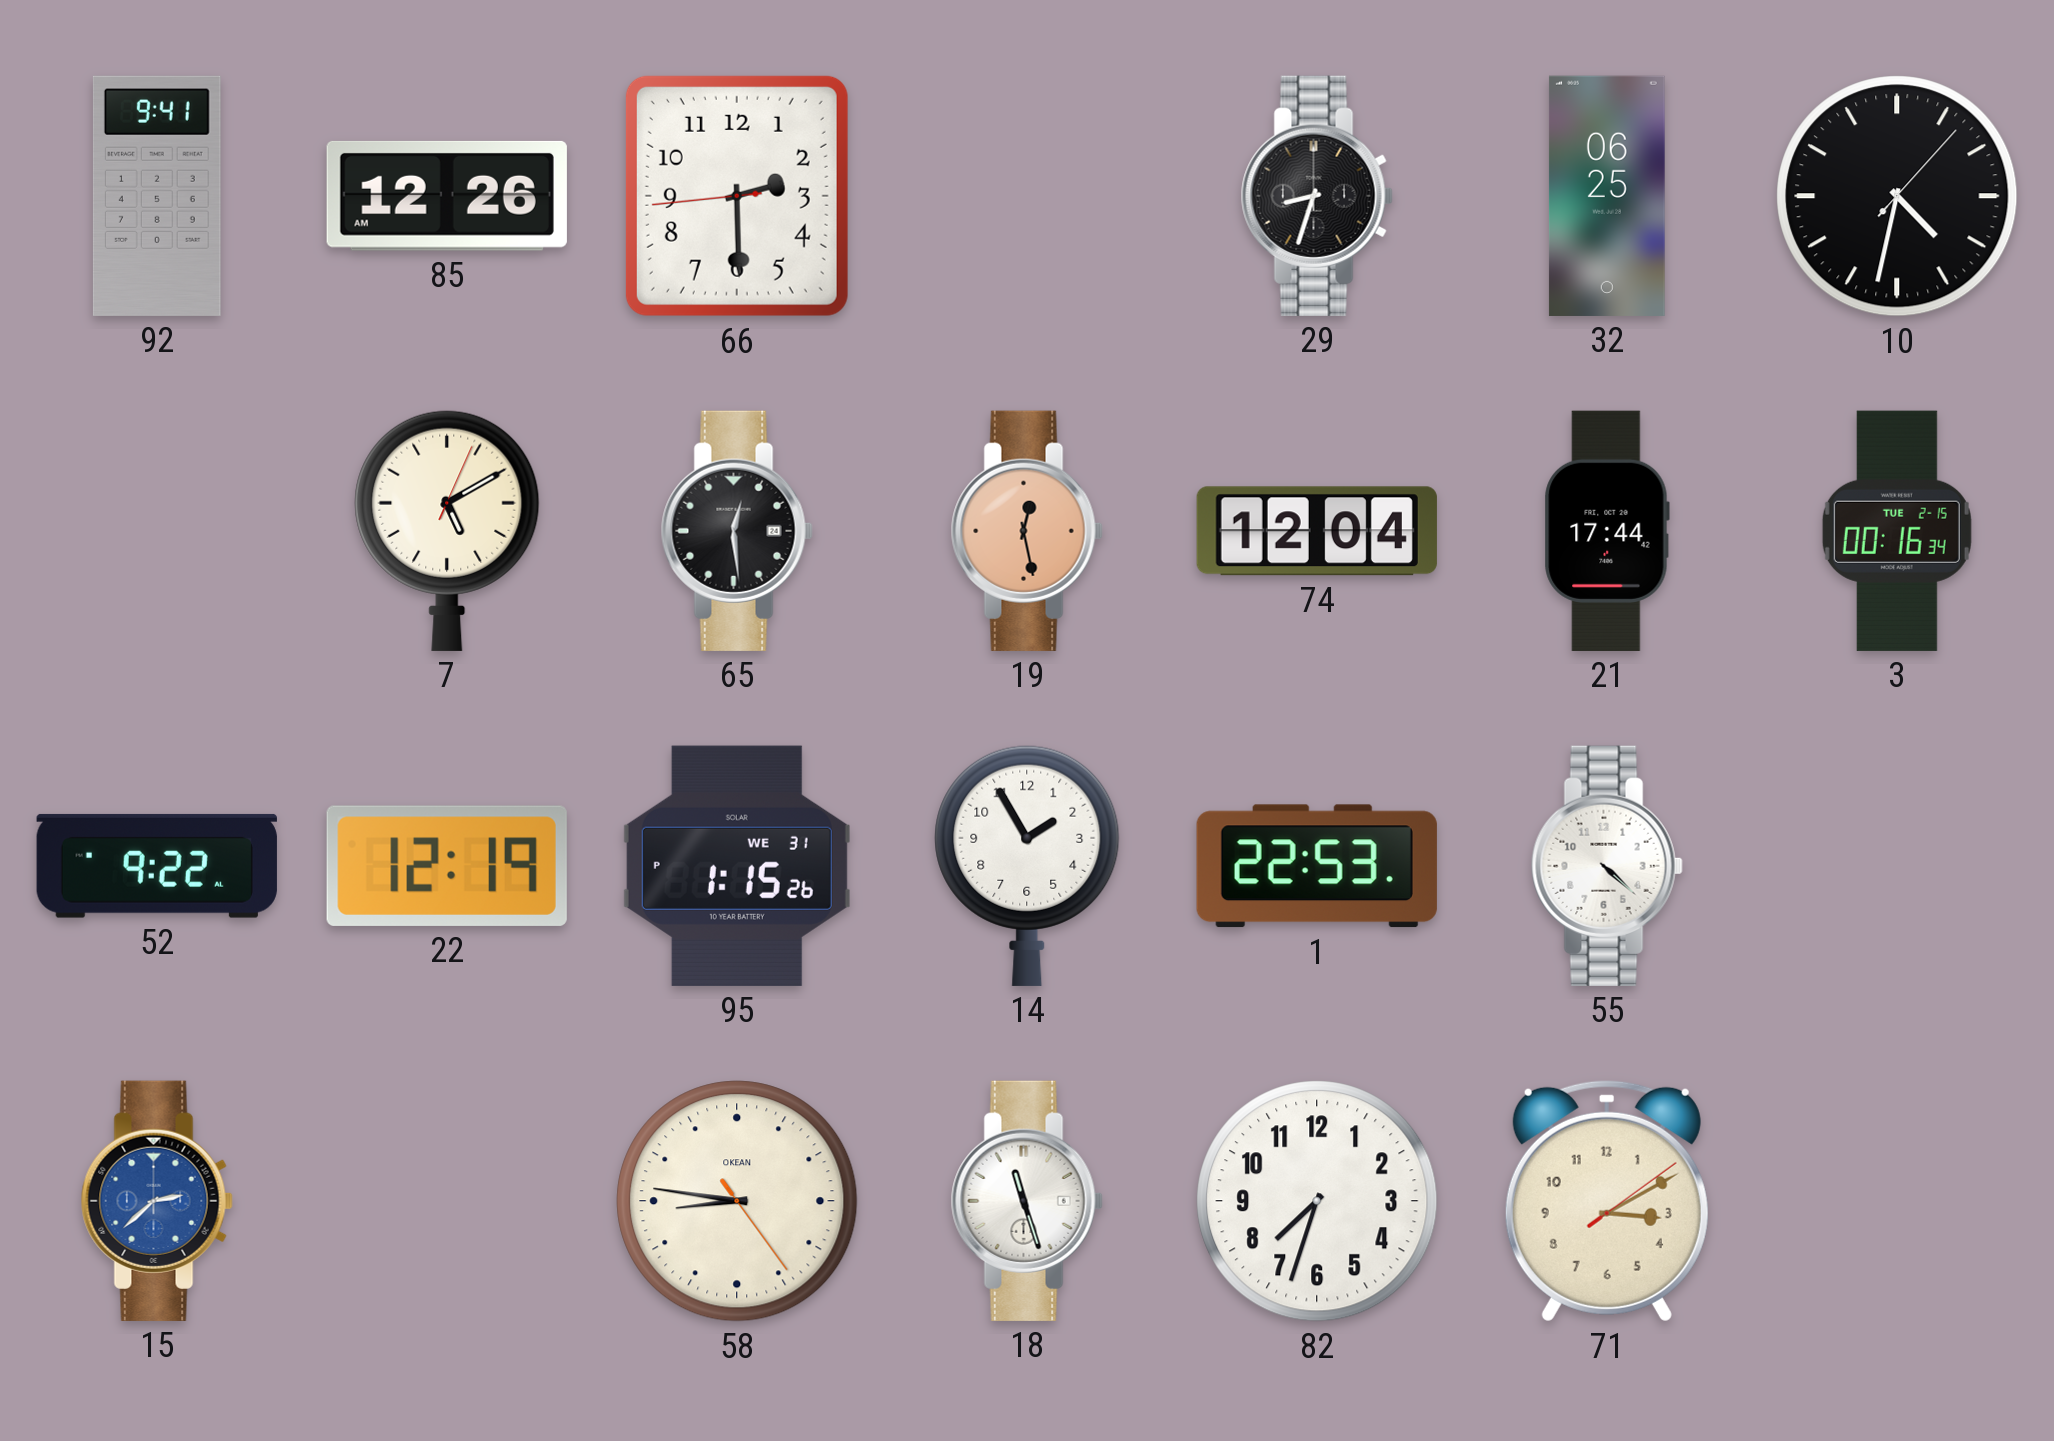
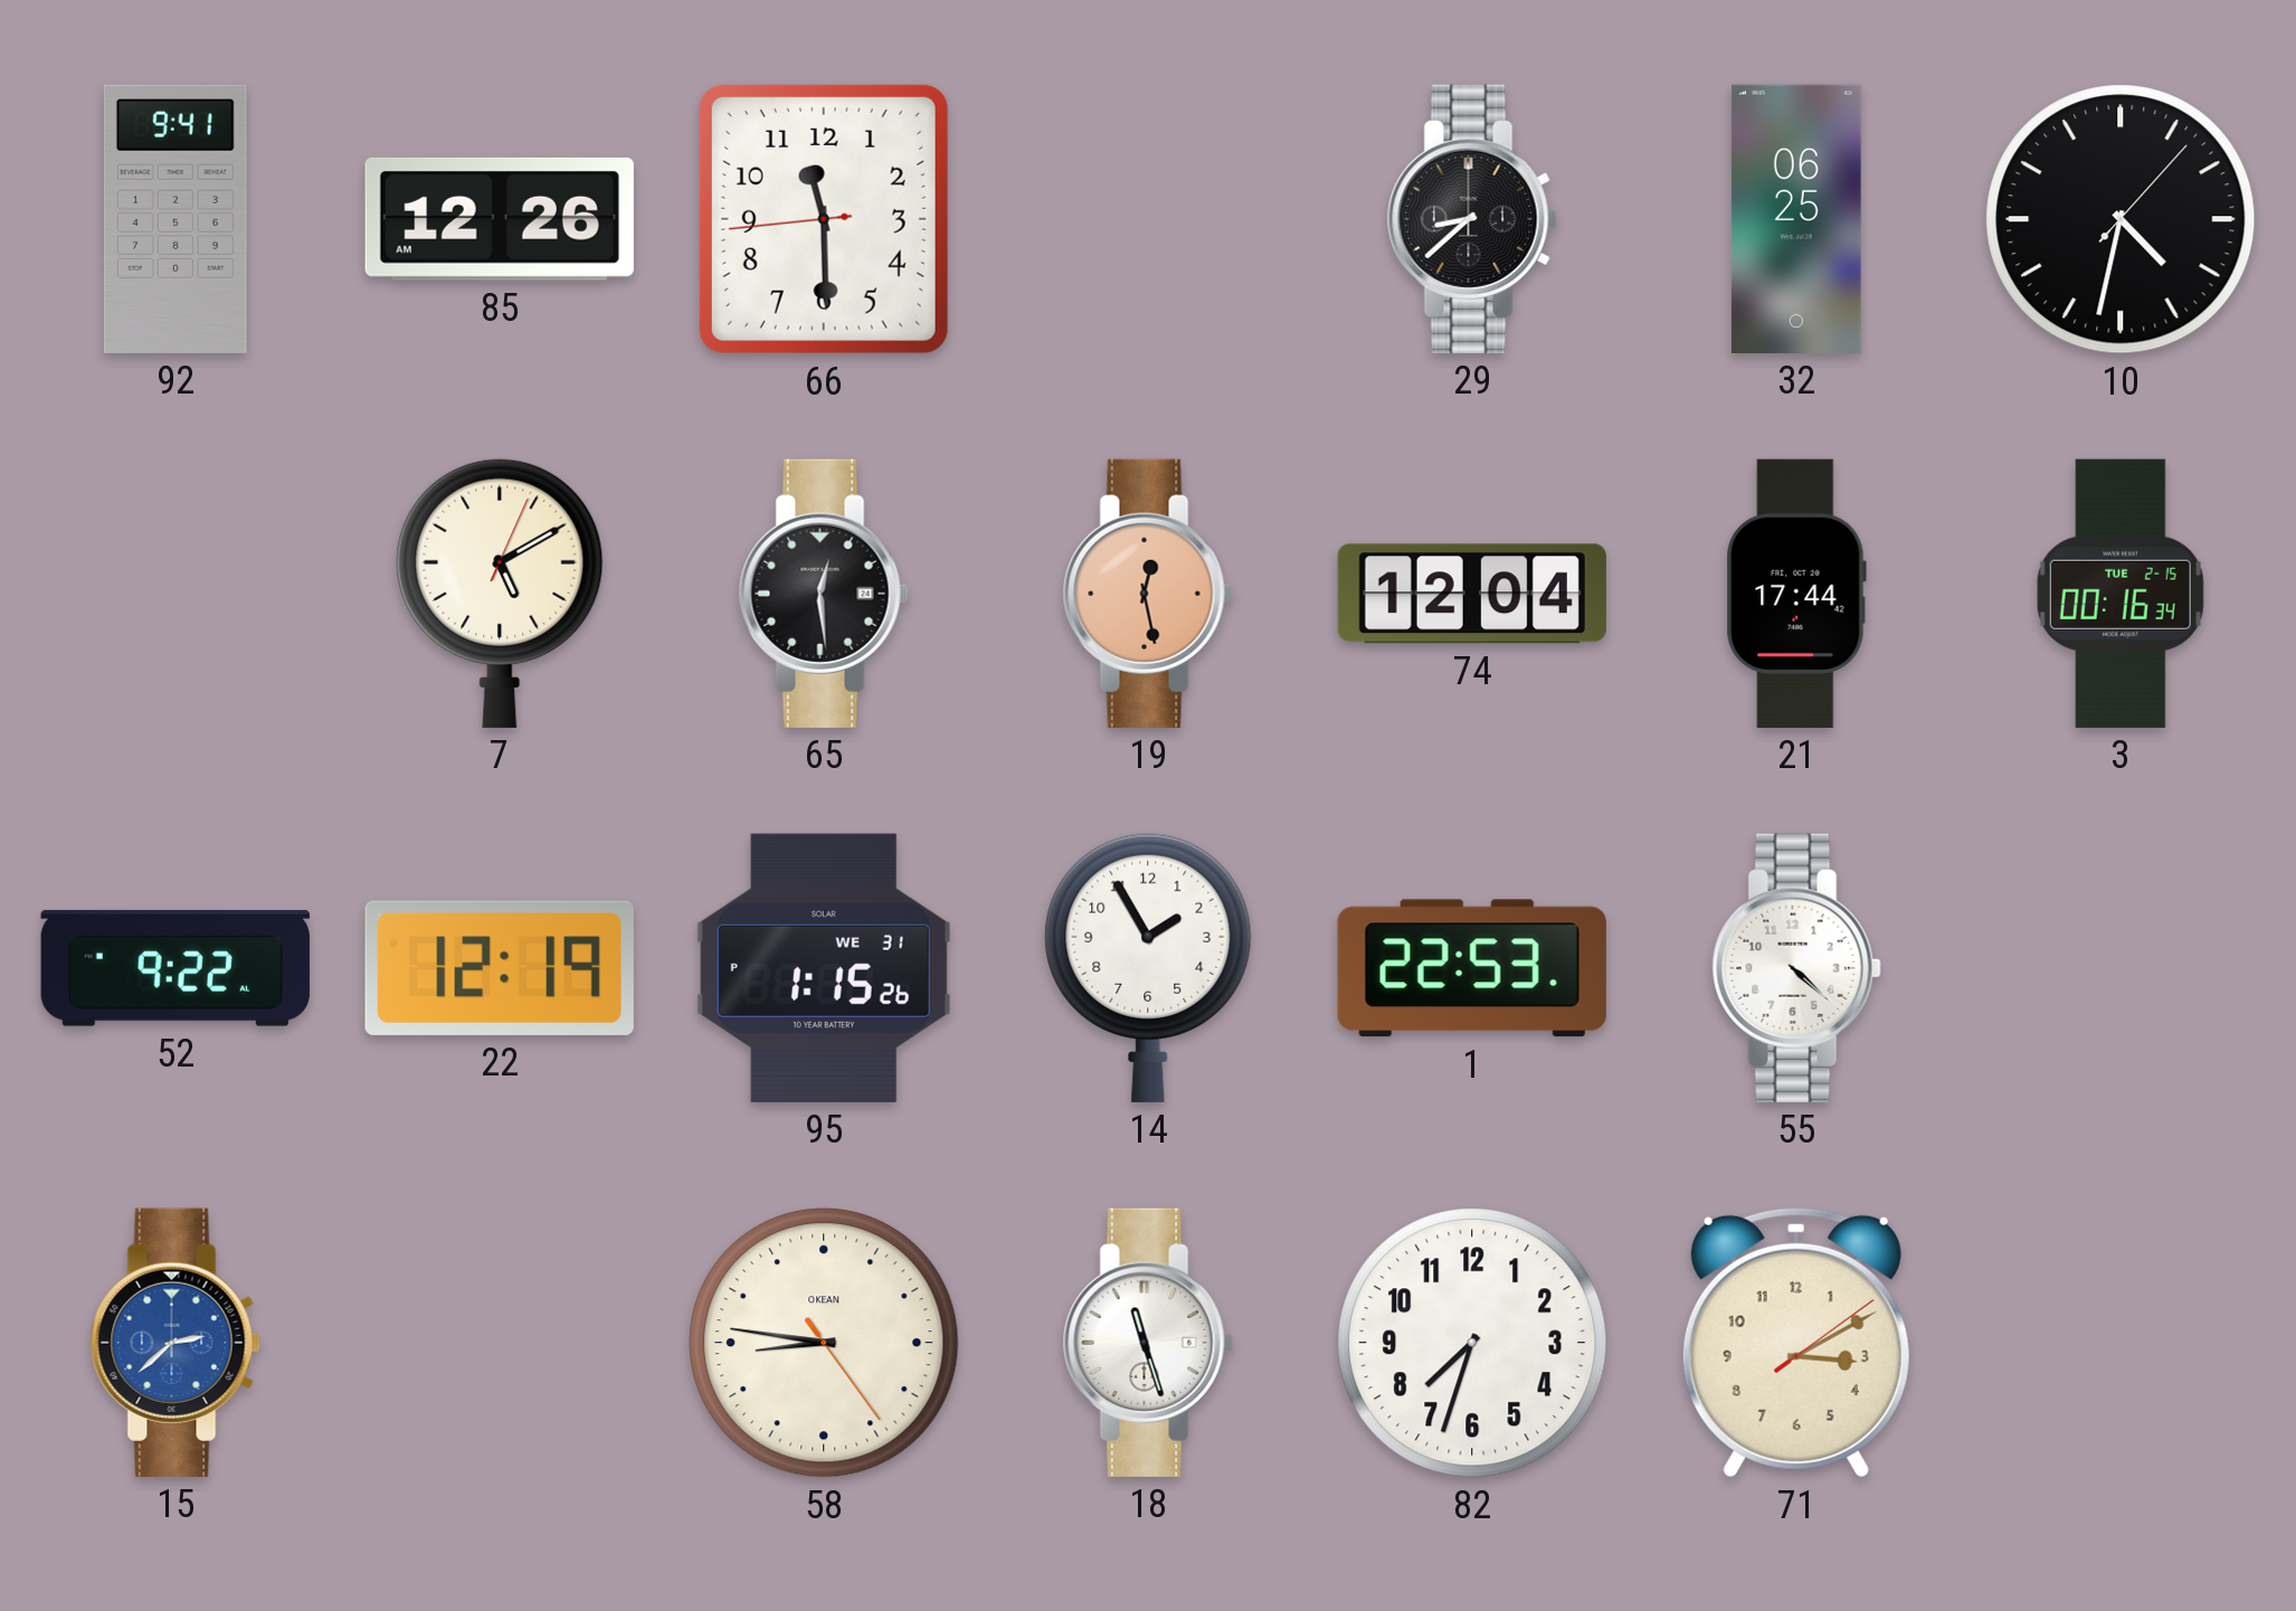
66: 2:29 -> 11:29 (824, 219)
29: 8:33 -> 8:38 (1472, 219)
